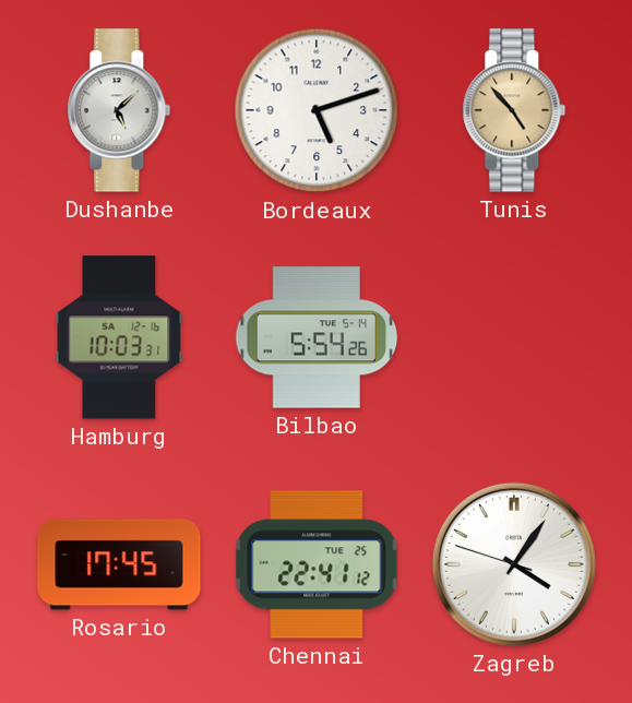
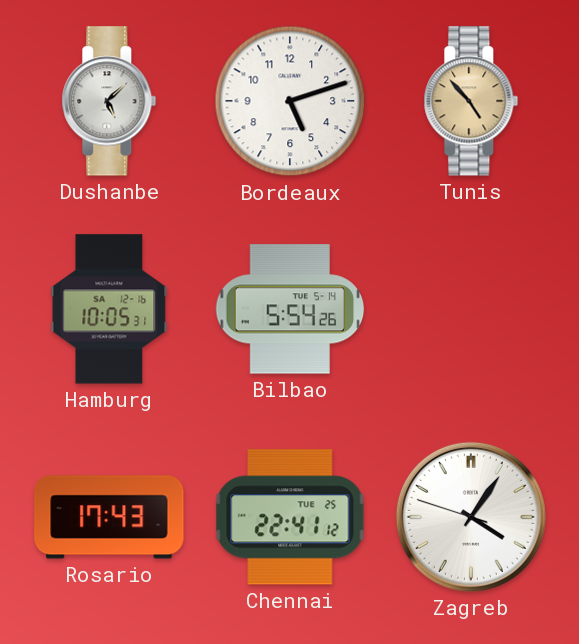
Hamburg: 10:03 -> 10:05 (109, 309)
Rosario: 17:45 -> 17:43 (109, 517)
